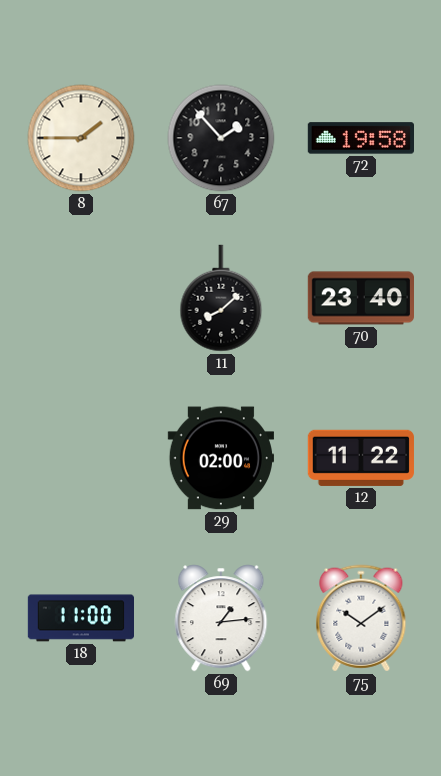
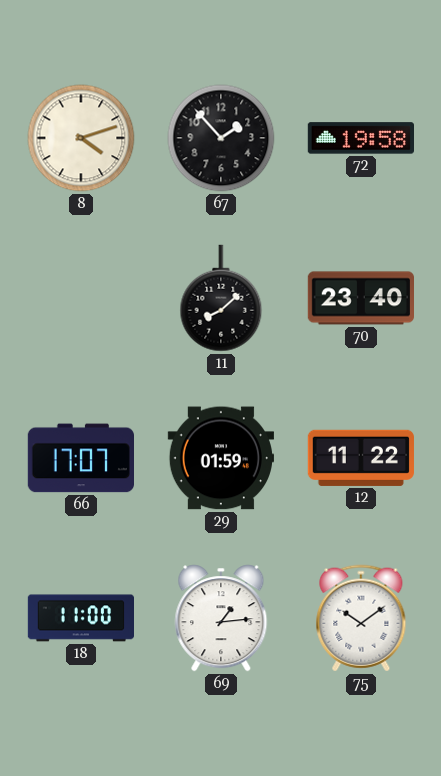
8: 1:45 -> 4:12 (81, 138)
66: none -> 17:07 (80, 458)
29: 02:00 -> 01:59 (220, 458)
